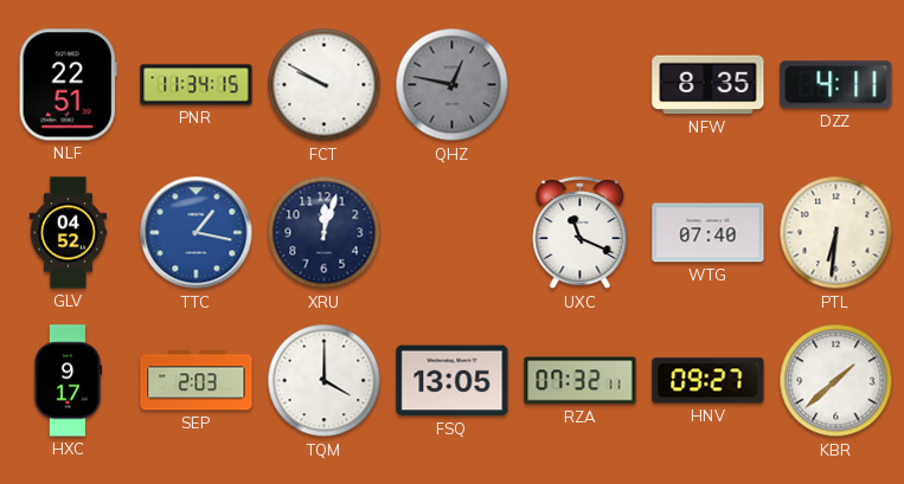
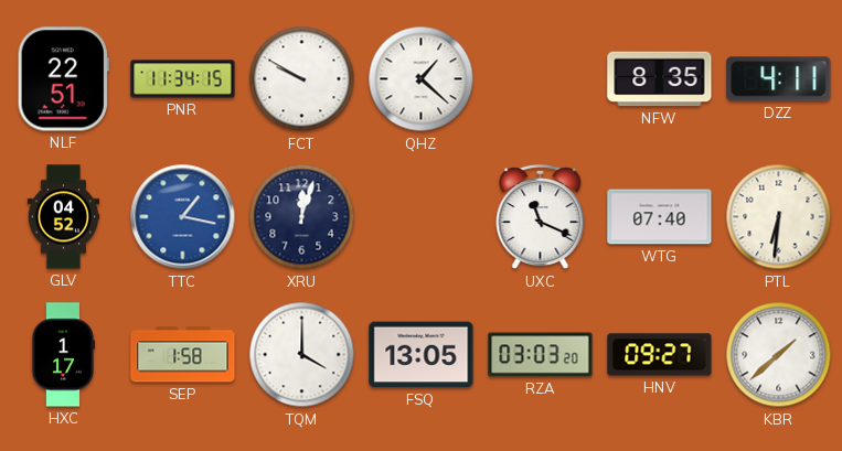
QHZ: 12:47 -> 1:22 (422, 79)
QHZ dial: grey -> white (422, 79)
HXC: 9:17 -> 1:17 (63, 355)
SEP: 2:03 -> 1:58 (183, 355)
RZA: 07:32 -> 03:03 (541, 355)
